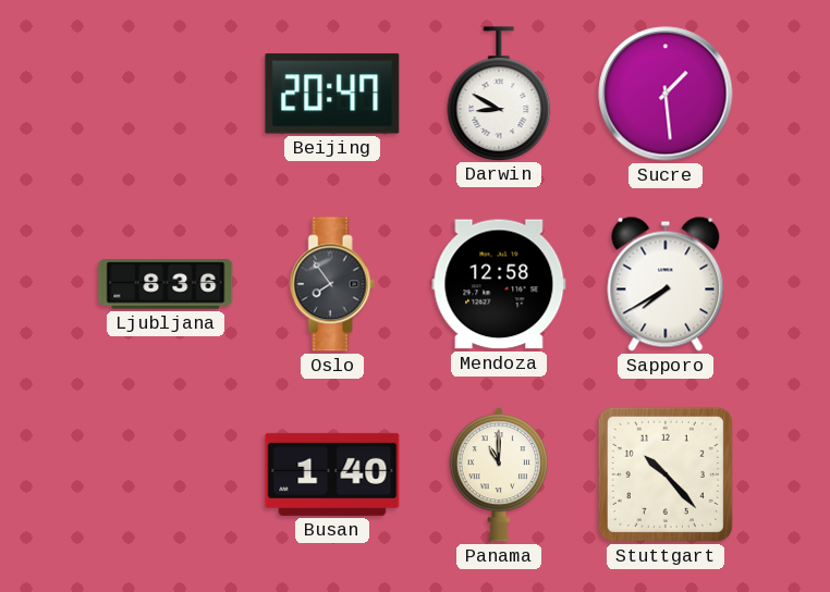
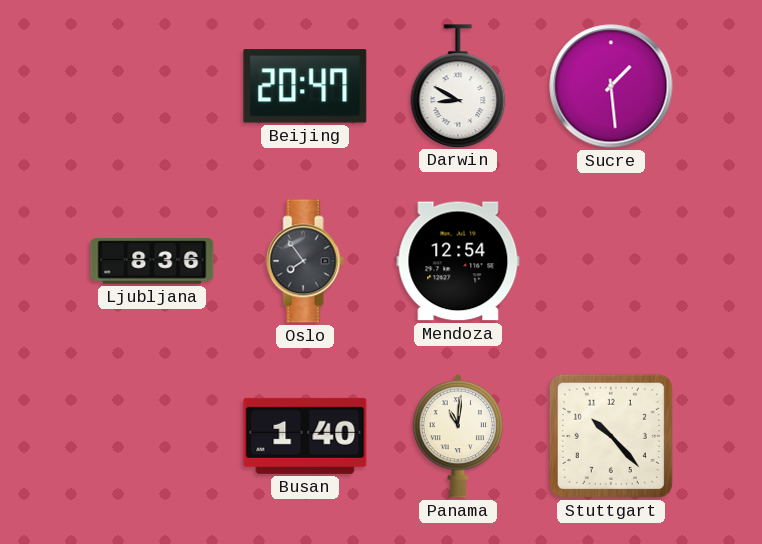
Mendoza: 12:58 -> 12:54 (458, 261)
Sapporo: 7:40 -> none (666, 284)
Panama: 11:00 -> 11:01 (457, 436)
